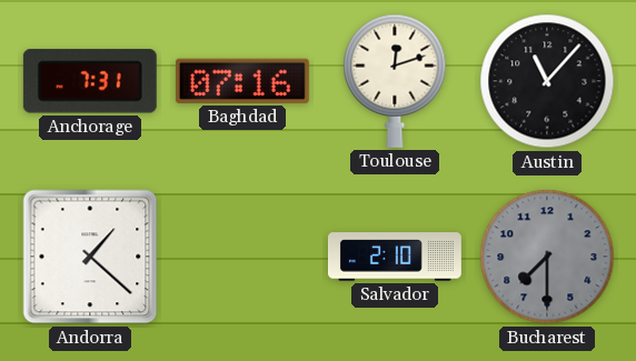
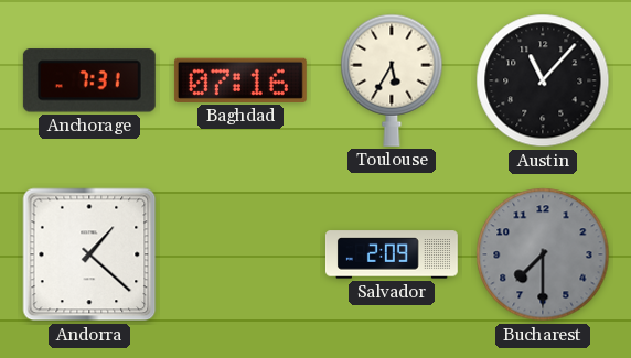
Toulouse: 12:12 -> 5:35 (392, 80)
Salvador: 2:10 -> 2:09 (392, 254)
